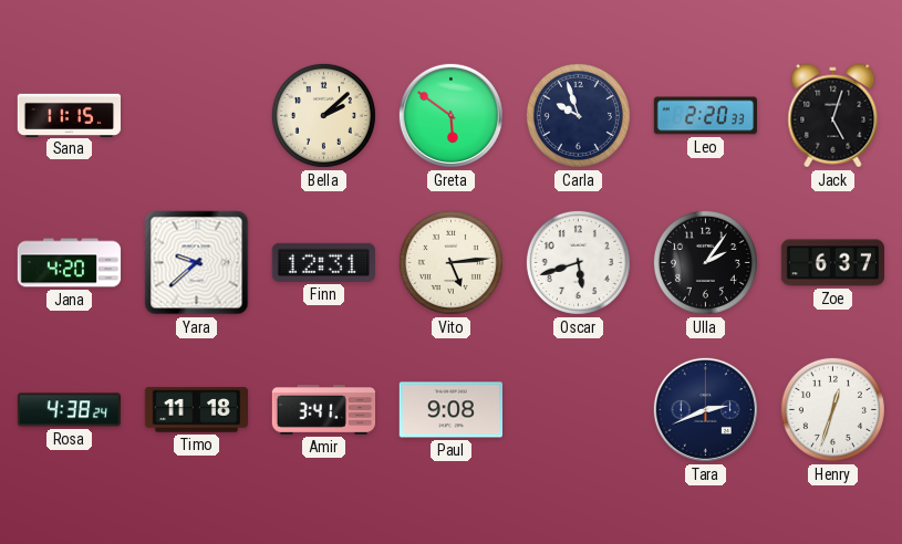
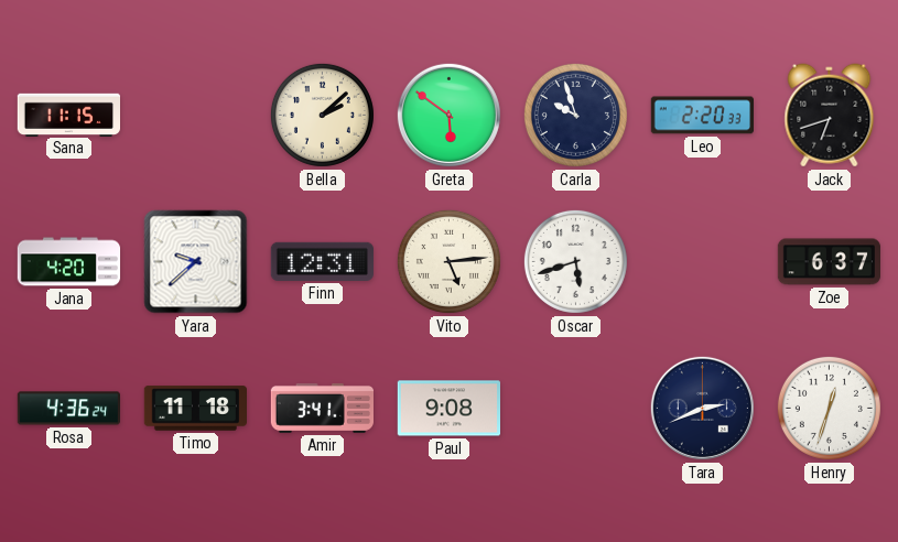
Jack: 5:03 -> 6:42 (830, 116)
Ulla: 2:06 -> none (705, 262)
Rosa: 4:38 -> 4:36 (68, 409)
